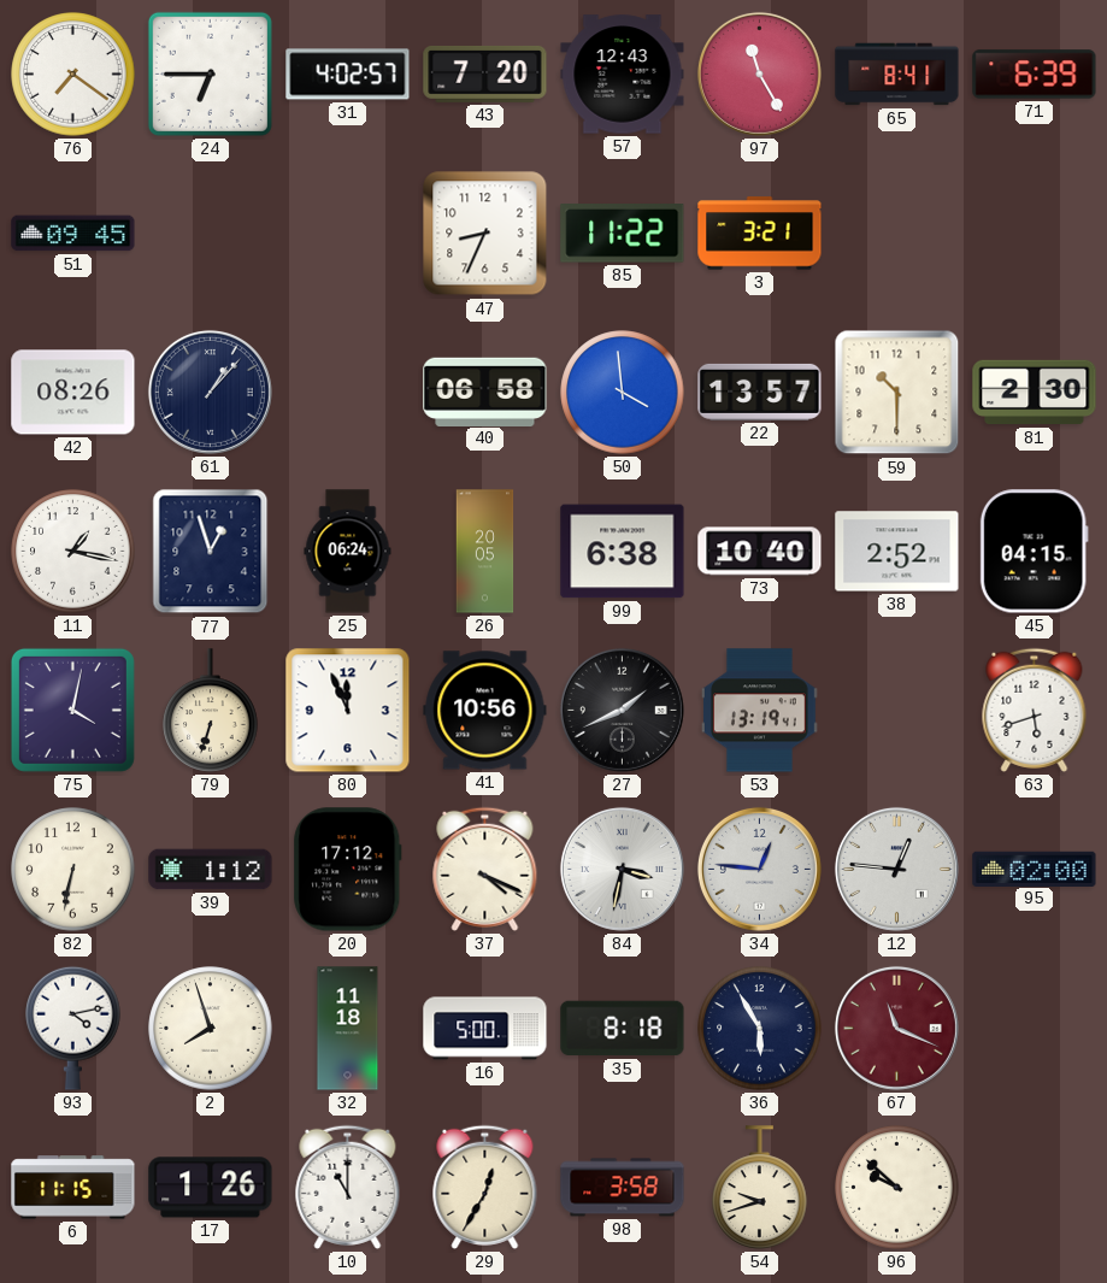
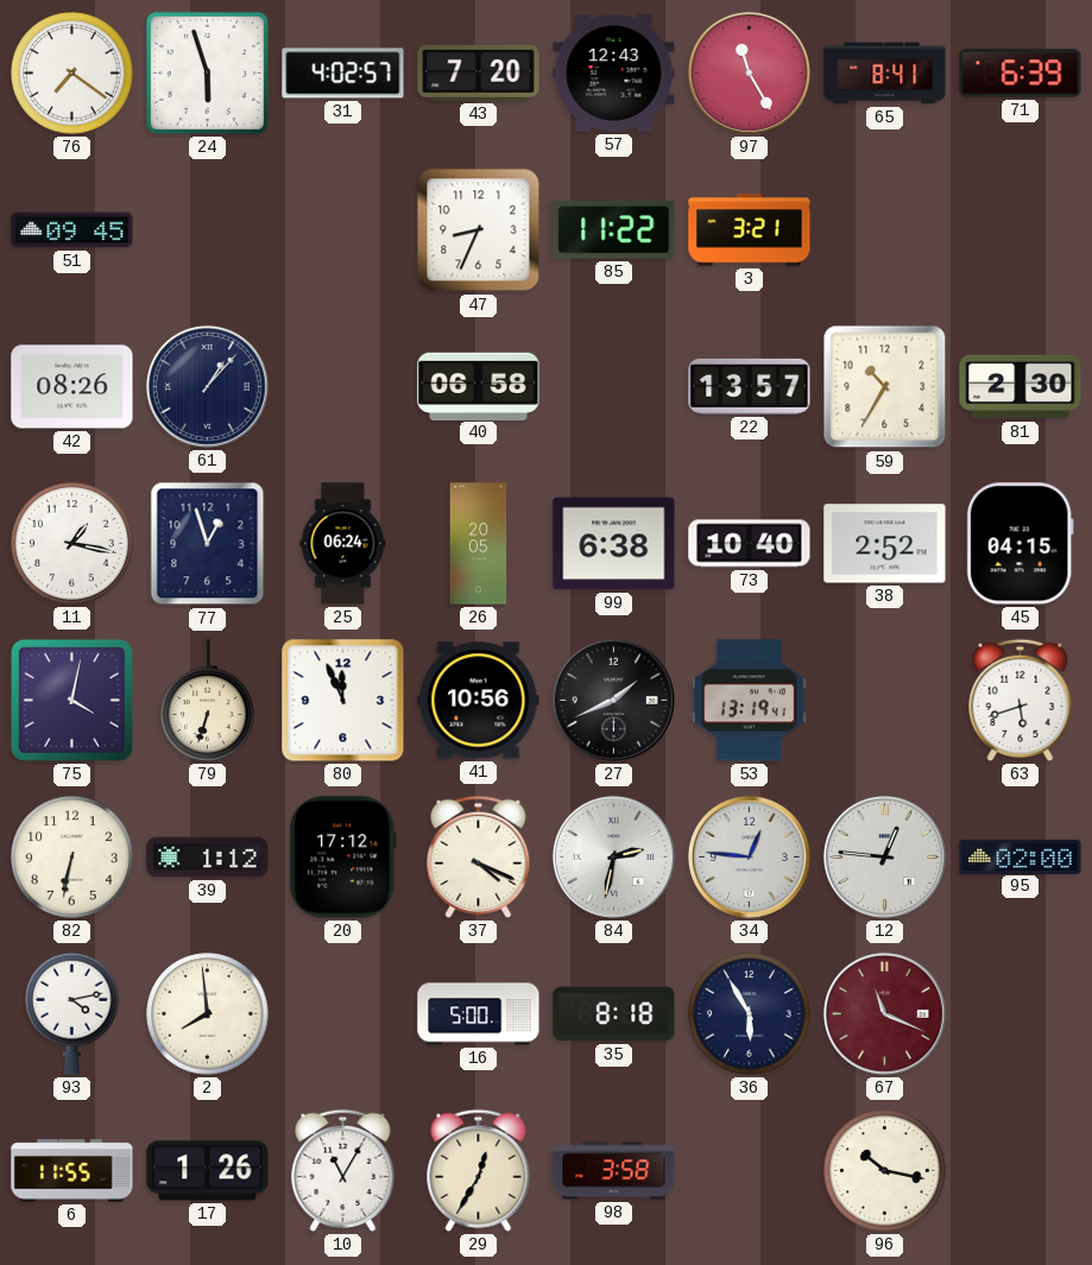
24: 6:45 -> 5:57 (207, 72)
50: 3:59 -> none (623, 393)
59: 10:30 -> 10:35 (885, 387)
84: 3:32 -> 2:32 (613, 856)
2: 7:57 -> 7:59 (208, 1014)
32: 11:18 -> none (348, 1029)
6: 11:15 -> 11:55 (72, 1171)
10: 11:00 -> 11:05 (343, 1170)
54: 9:42 -> none (760, 1188)
96: 9:52 -> 10:17 (885, 1171)
